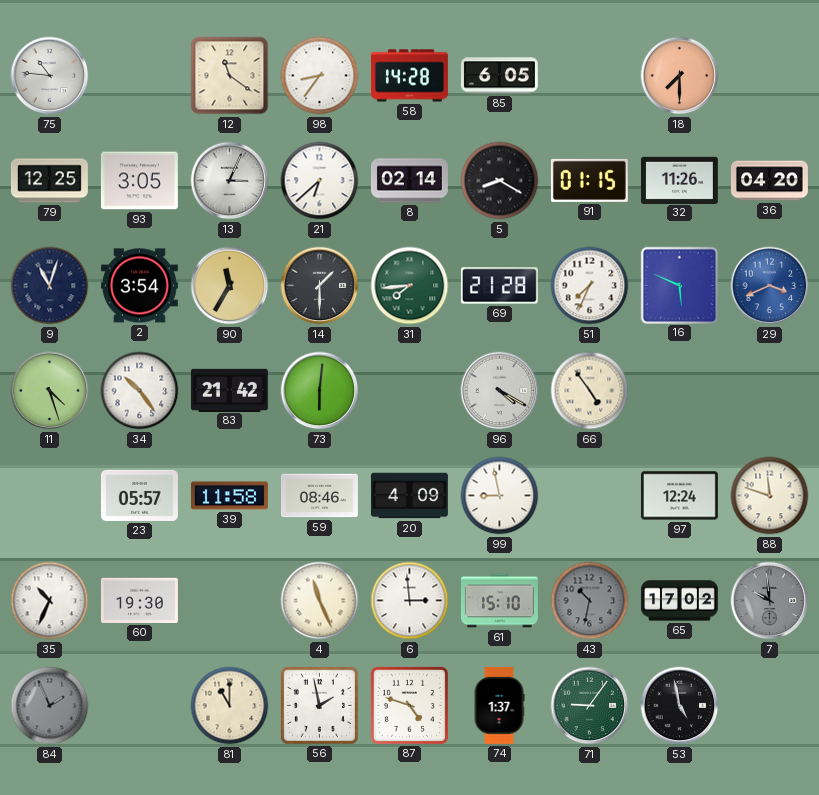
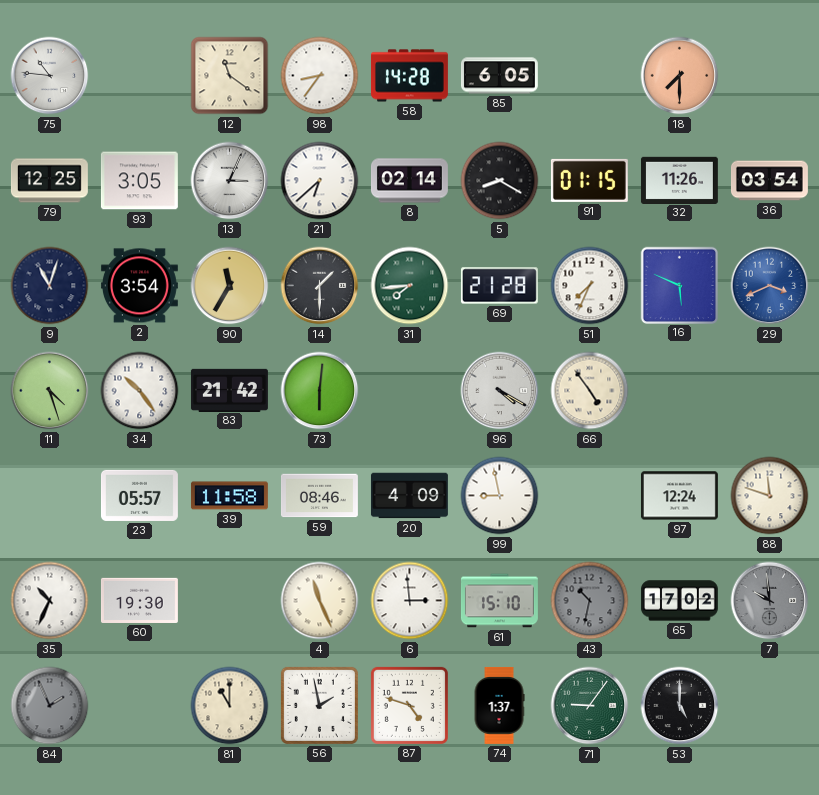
36: 04:20 -> 03:54 (769, 181)
53: 4:58 -> 5:00 (680, 706)
